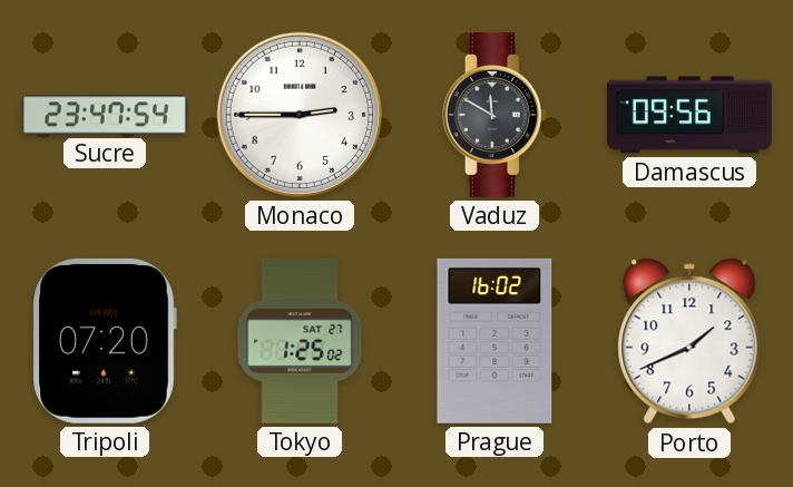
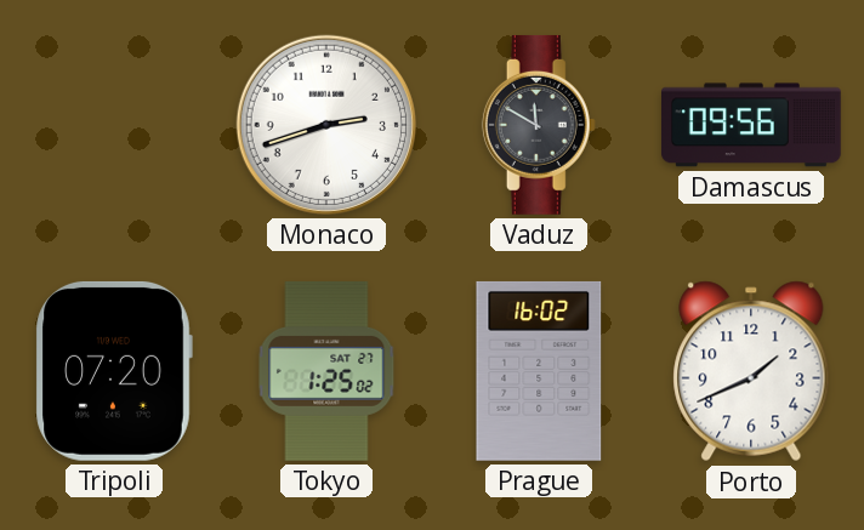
Sucre: 23:47 -> none (105, 115)
Monaco: 2:45 -> 2:42 (326, 125)
